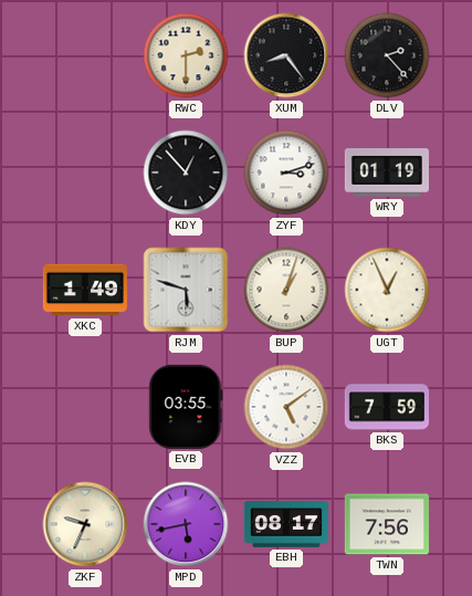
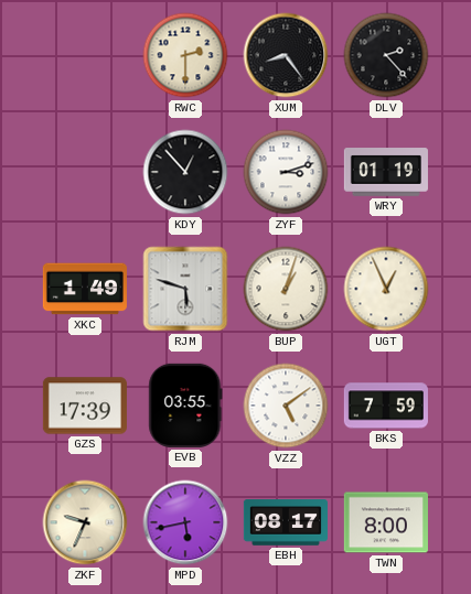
GZS: none -> 17:39 (85, 406)
TWN: 7:56 -> 8:00 (386, 522)
